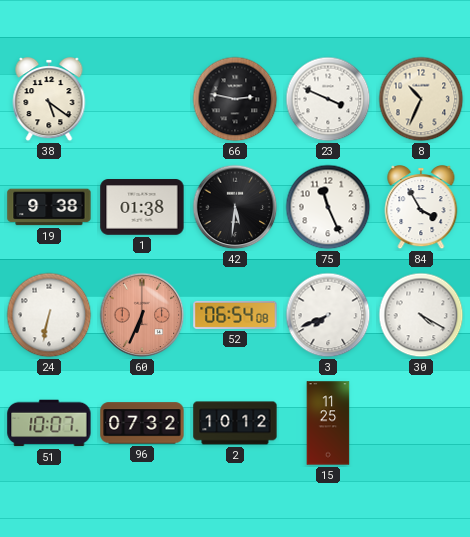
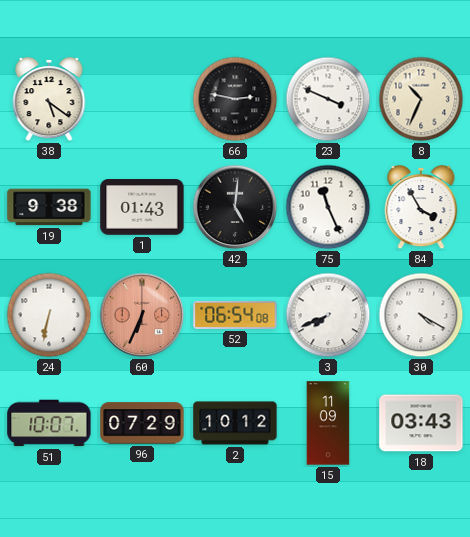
1: 01:38 -> 01:43 (142, 207)
42: 5:31 -> 5:01 (235, 207)
96: 07:32 -> 07:29 (142, 423)
15: 11:25 -> 11:09 (328, 423)
18: none -> 03:43 (421, 423)
